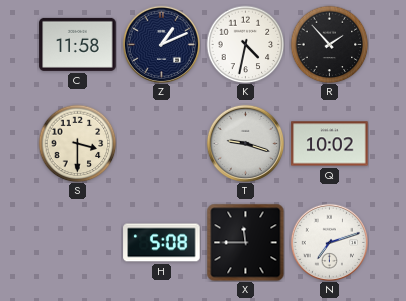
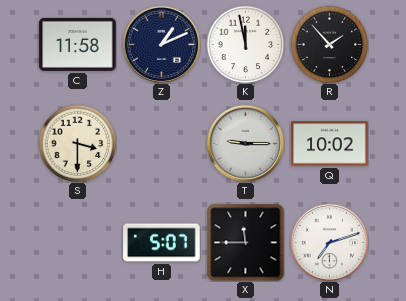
K: 4:32 -> 11:58 (245, 44)
T: 9:18 -> 9:15 (245, 143)
H: 5:08 -> 5:07 (162, 243)
